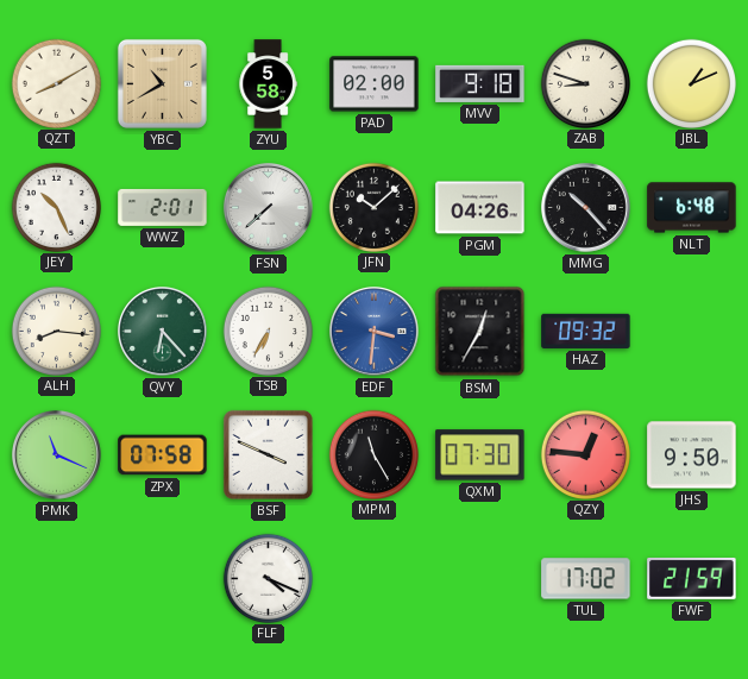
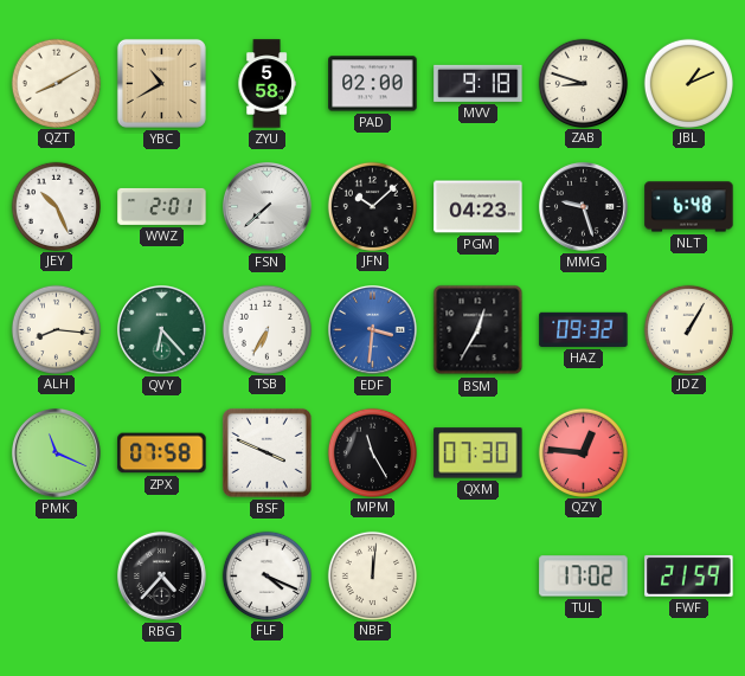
PGM: 04:26 -> 04:23 (479, 207)
MMG: 10:23 -> 9:27 (584, 207)
JDZ: none -> 1:05 (688, 329)
JHS: 9:50 -> none (692, 455)
RBG: none -> 4:37 (162, 577)
NBF: none -> 12:01 (372, 575)
